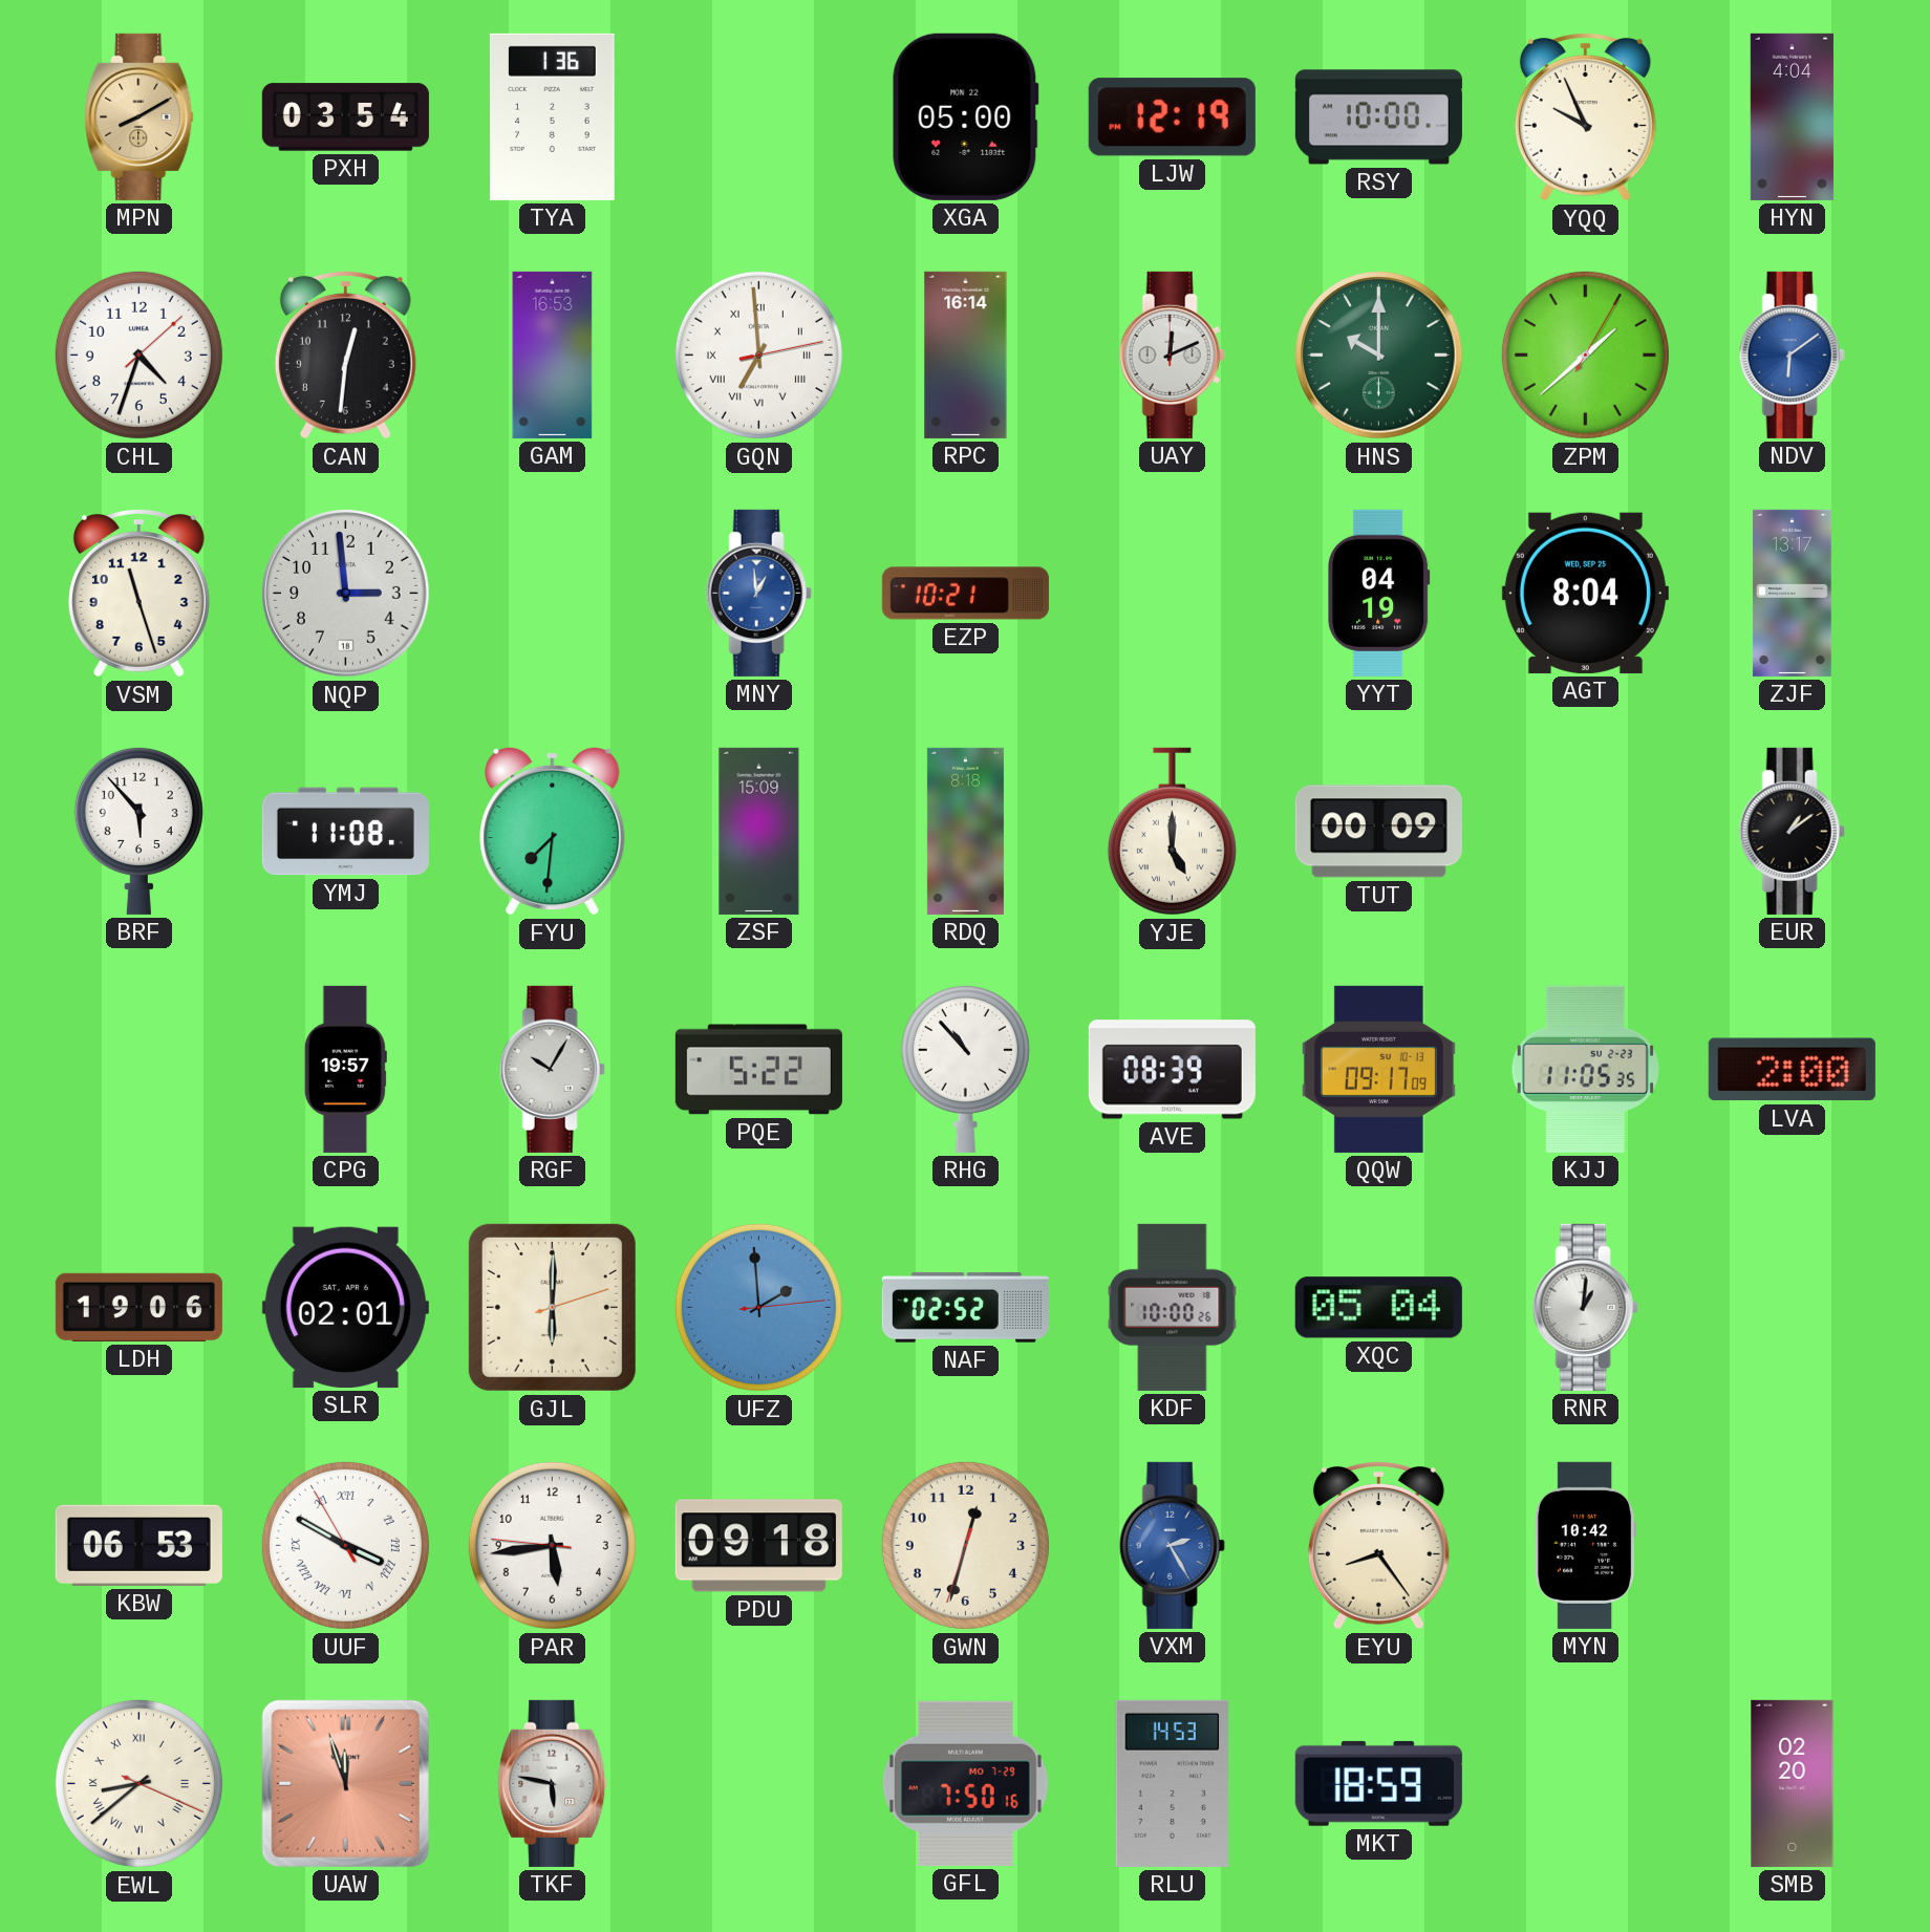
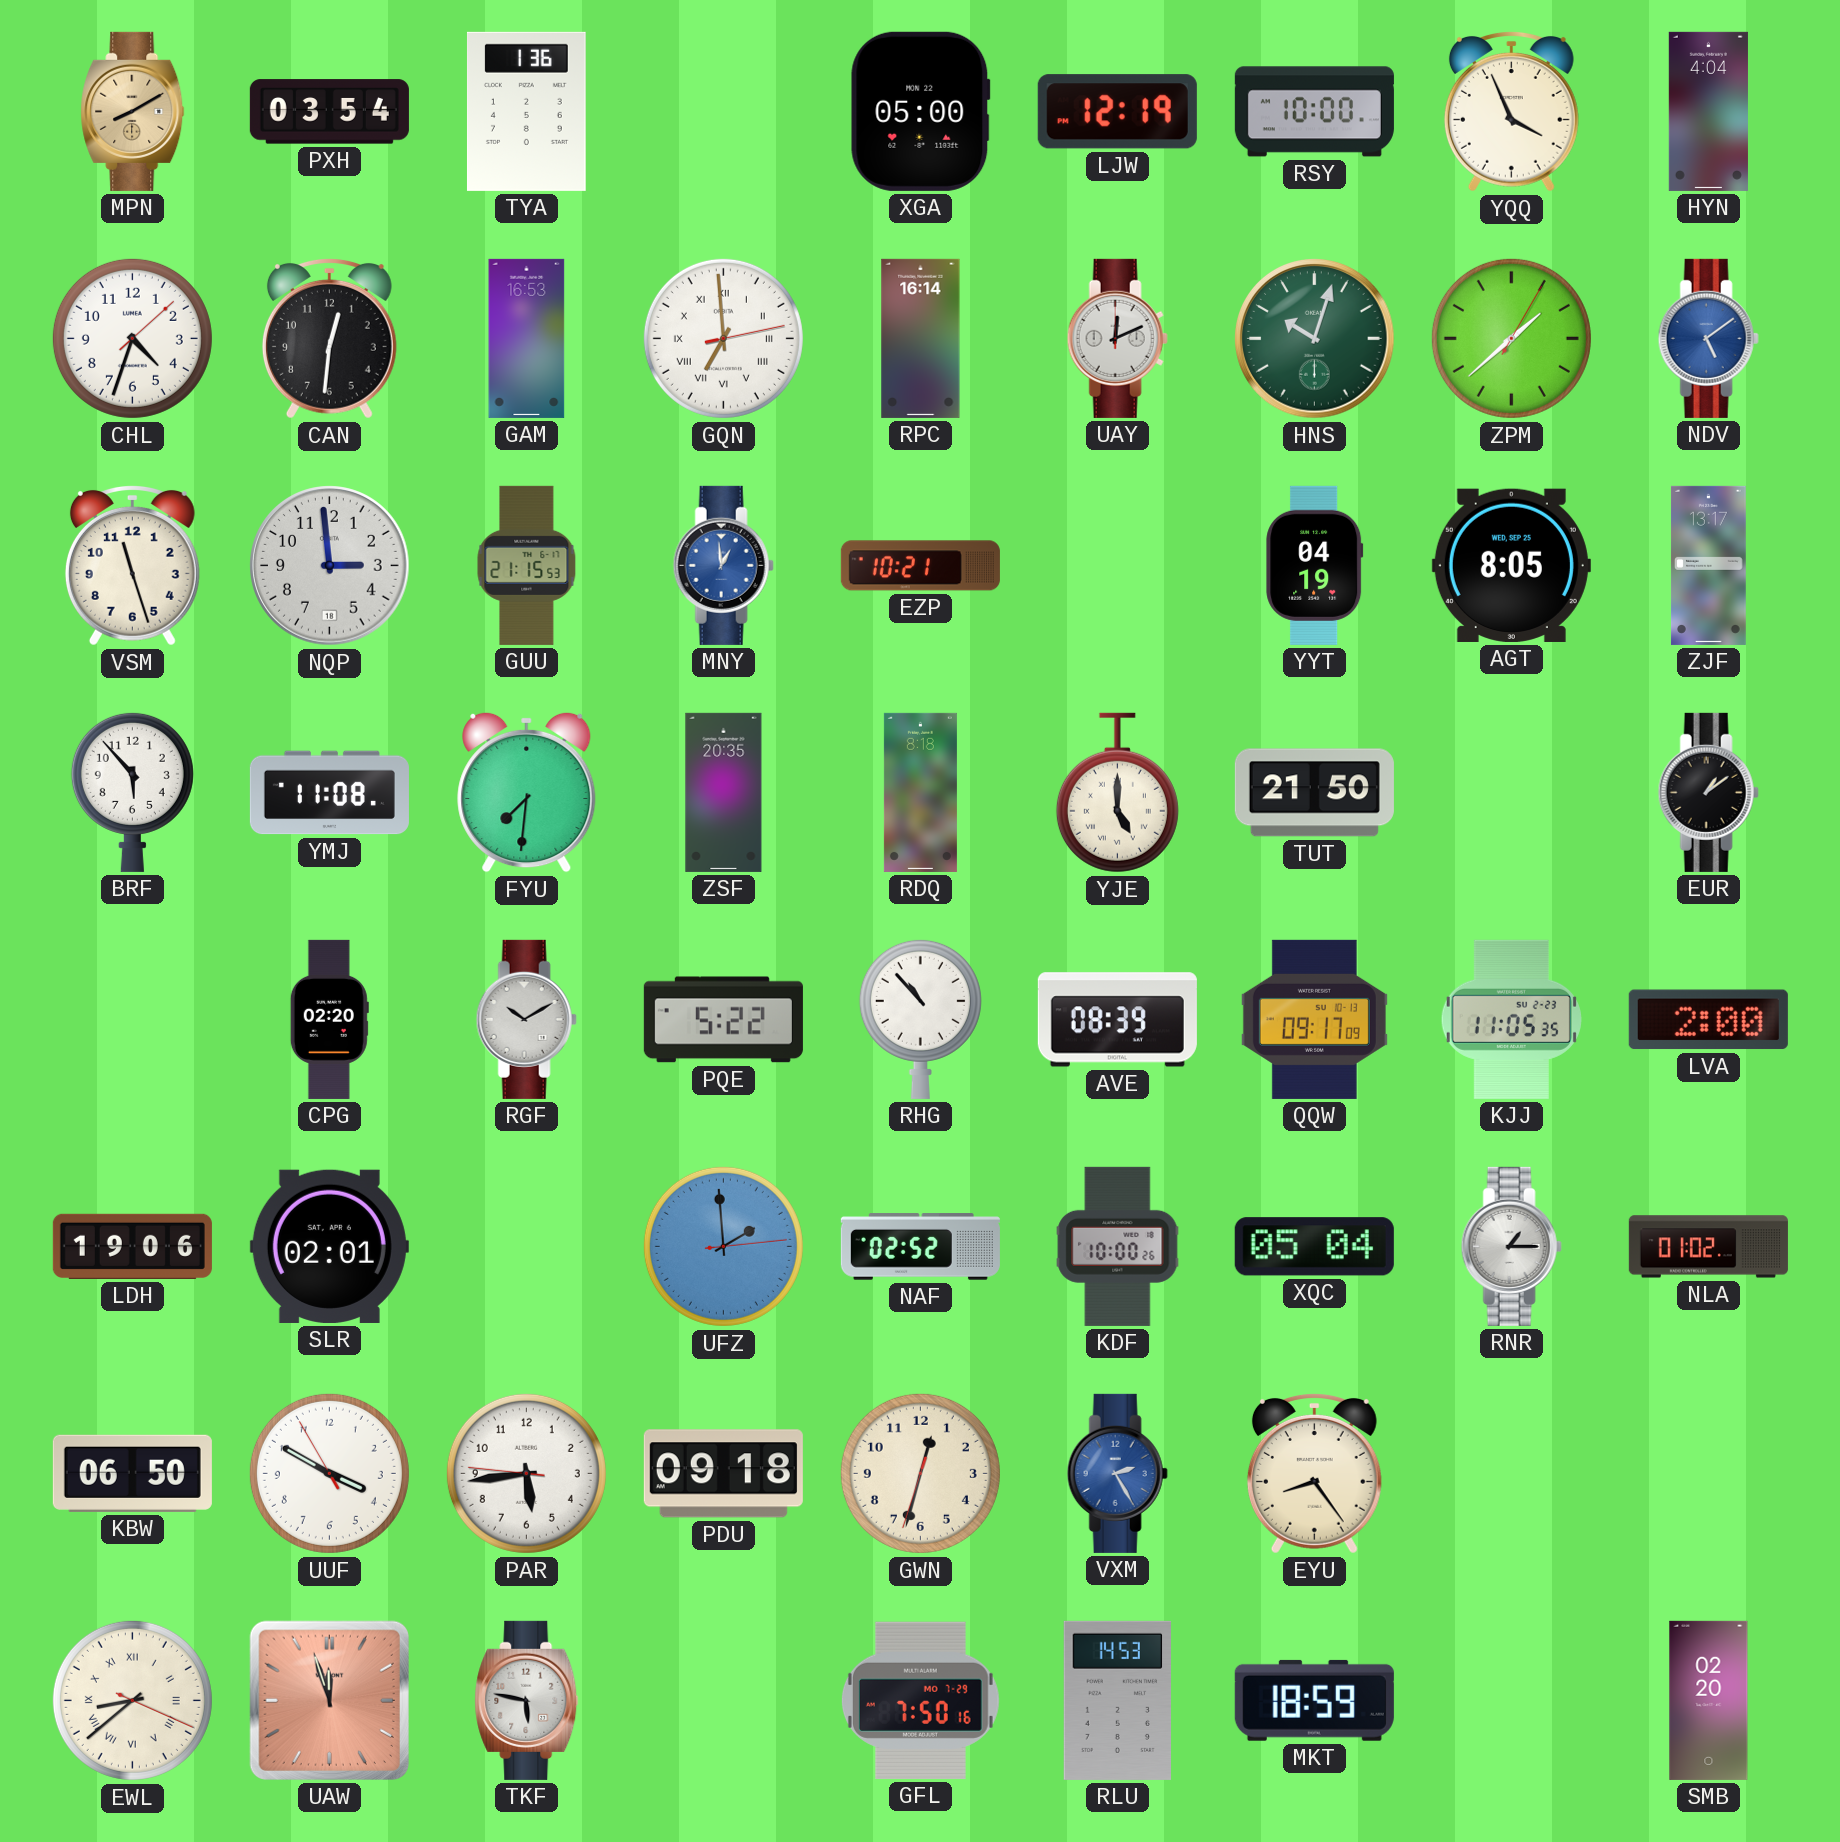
YQQ: 9:56 -> 3:56 (1511, 112)
HNS: 10:00 -> 10:03 (1315, 339)
NDV: 6:09 -> 5:09 (1708, 338)
GUU: none -> 21:15 (527, 565)
AGT: 8:04 -> 8:05 (1511, 565)
ZSF: 15:09 -> 20:35 (724, 792)
TUT: 00:09 -> 21:50 (1314, 793)
CPG: 19:57 -> 02:20 (329, 1019)
RGF: 10:05 -> 10:10 (526, 1019)
GJL: 6:00 -> none (552, 1307)
RNR: 1:01 -> 1:15 (1511, 1246)
NLA: none -> 01:02 (1708, 1247)
KBW: 06:53 -> 06:50 (132, 1473)
UUF numerals: Roman -> Arabic (329, 1473)
MYN: 10:42 -> none (1585, 1545)
